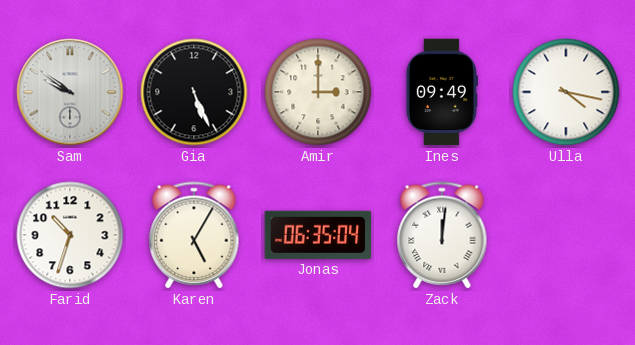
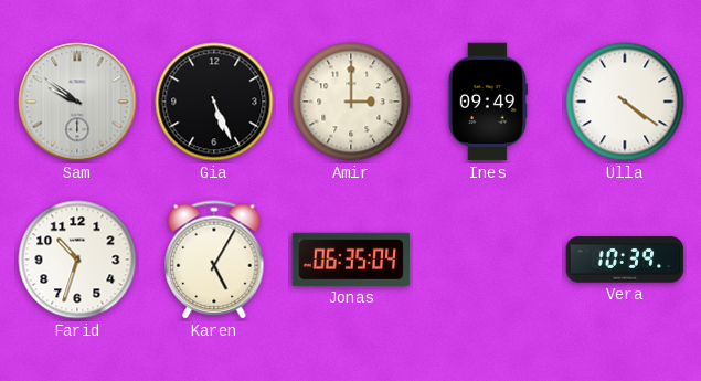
Ulla: 4:17 -> 4:21 (625, 102)
Zack: 12:01 -> none (442, 235)
Vera: none -> 10:39 (625, 260)
